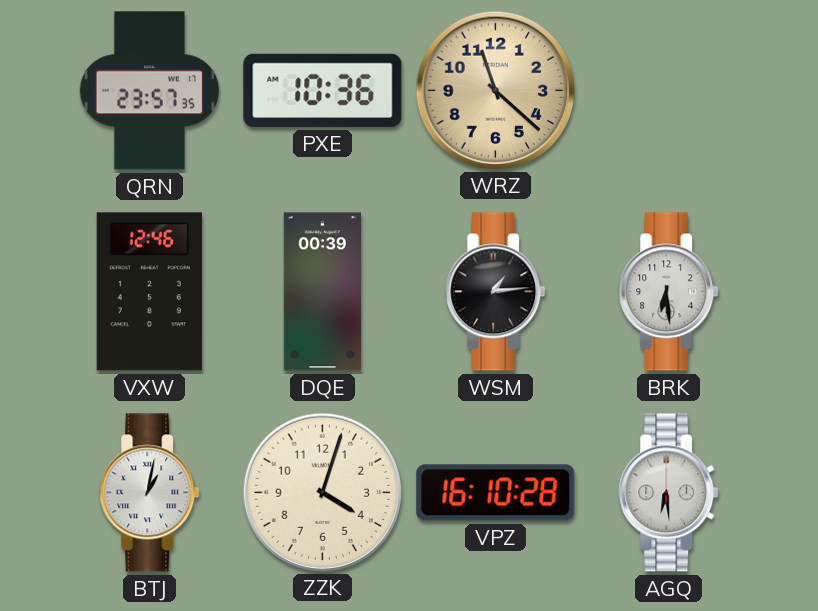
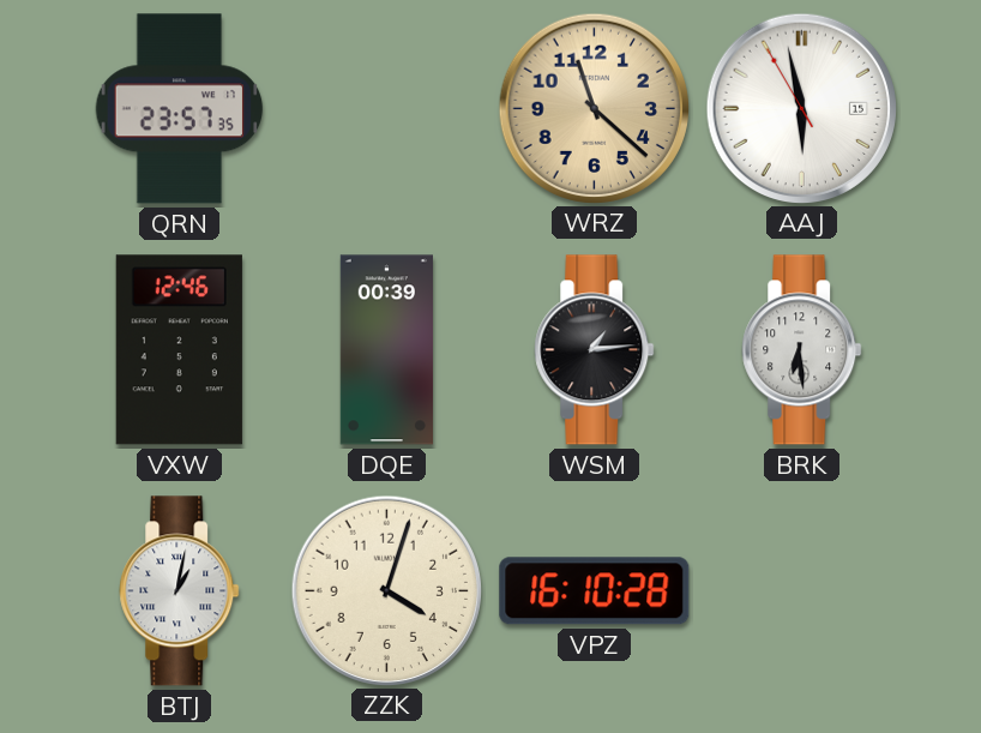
PXE: 10:36 -> none (323, 90)
AAJ: none -> 5:57 (801, 108)
AGQ: 6:29 -> none (669, 493)
